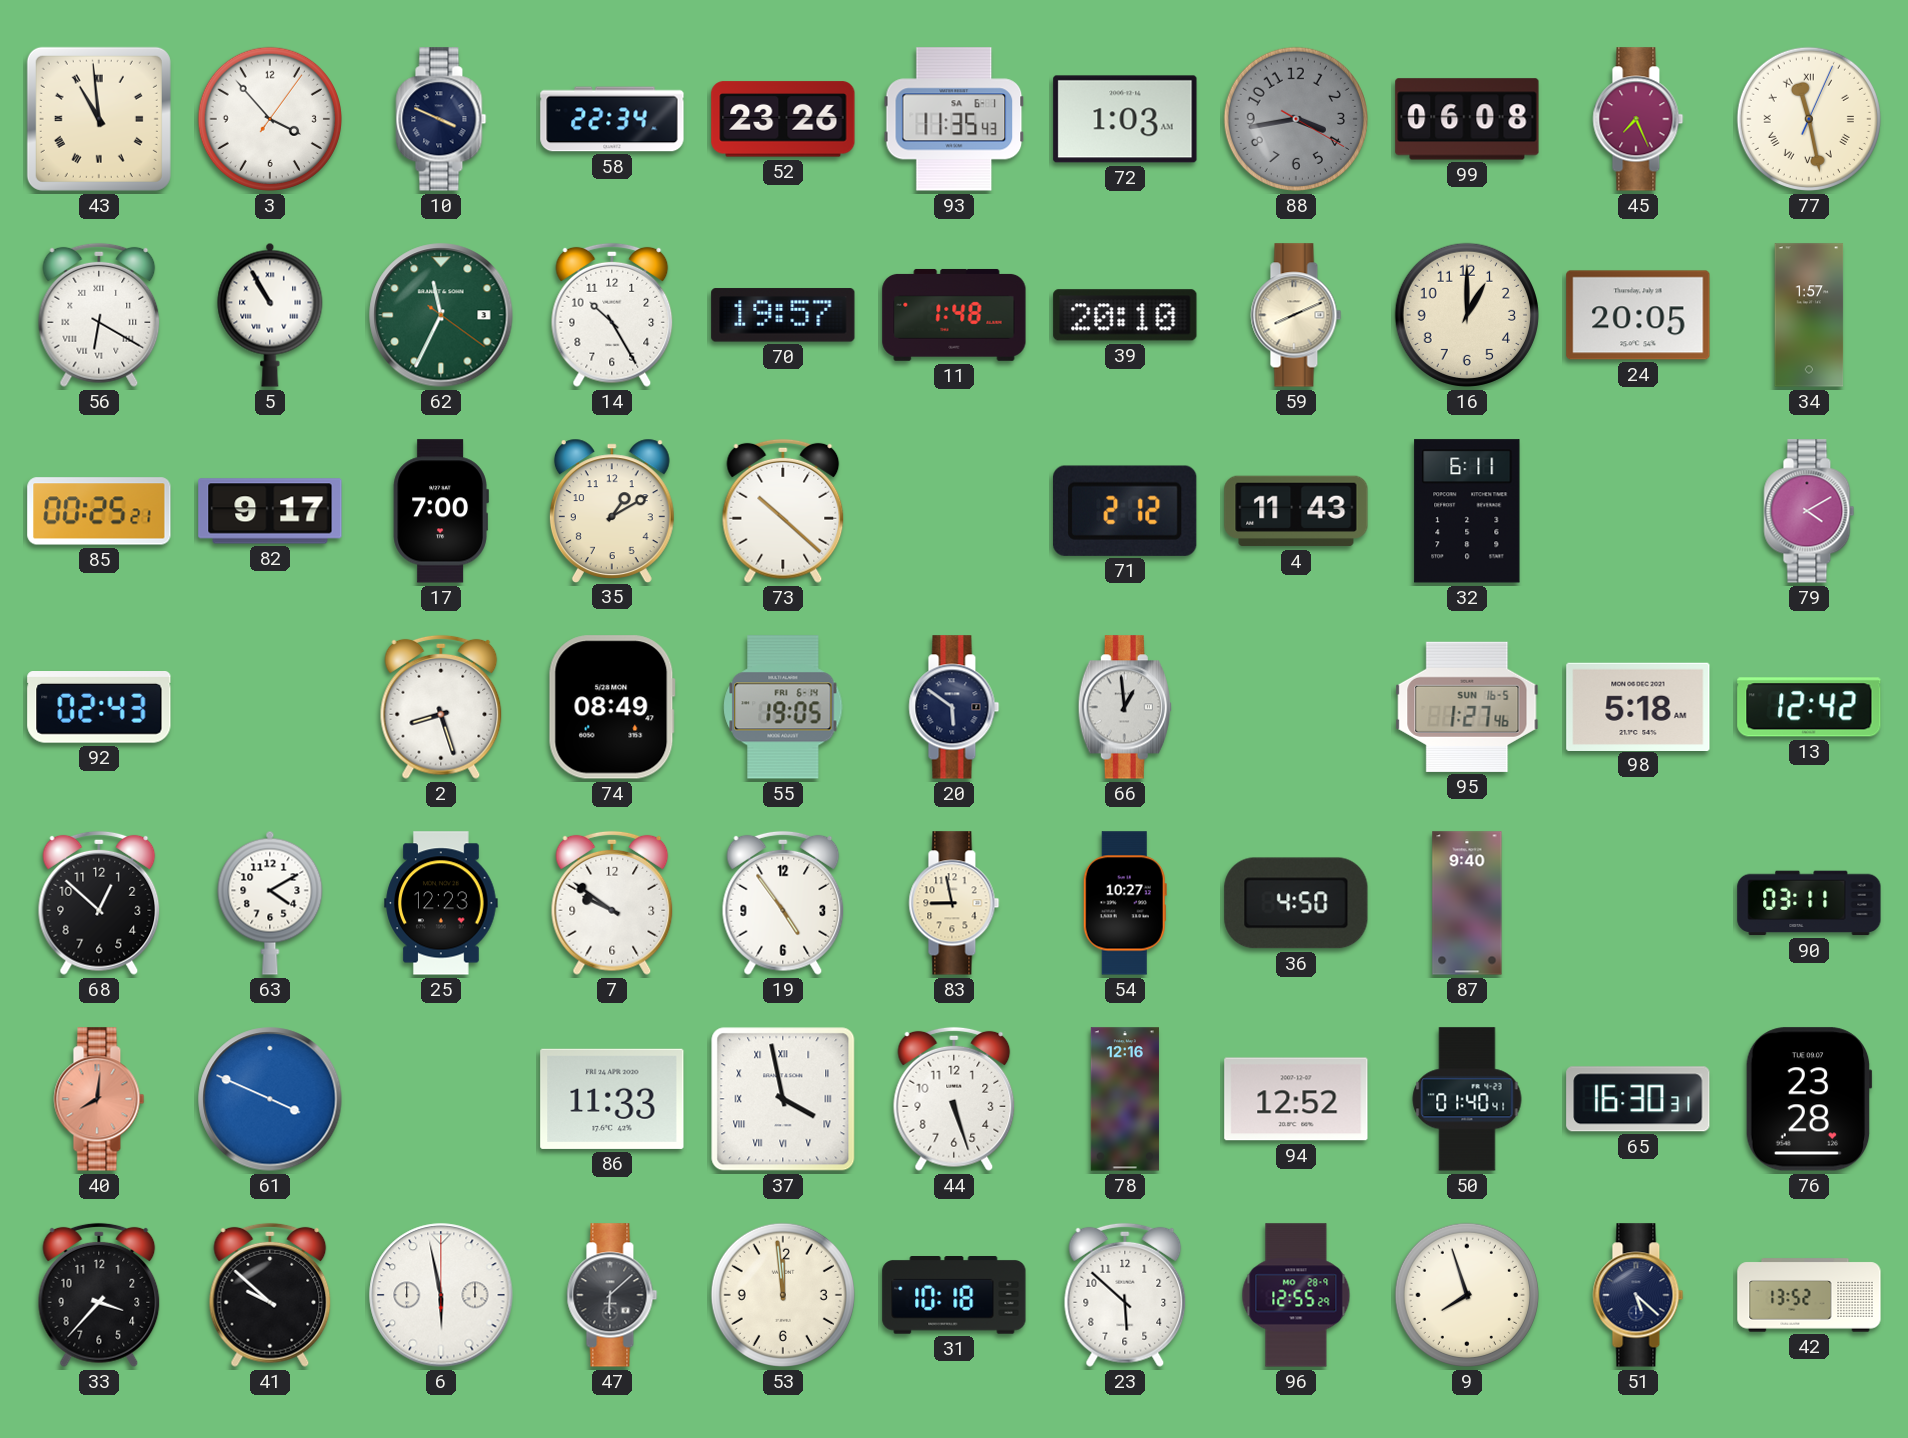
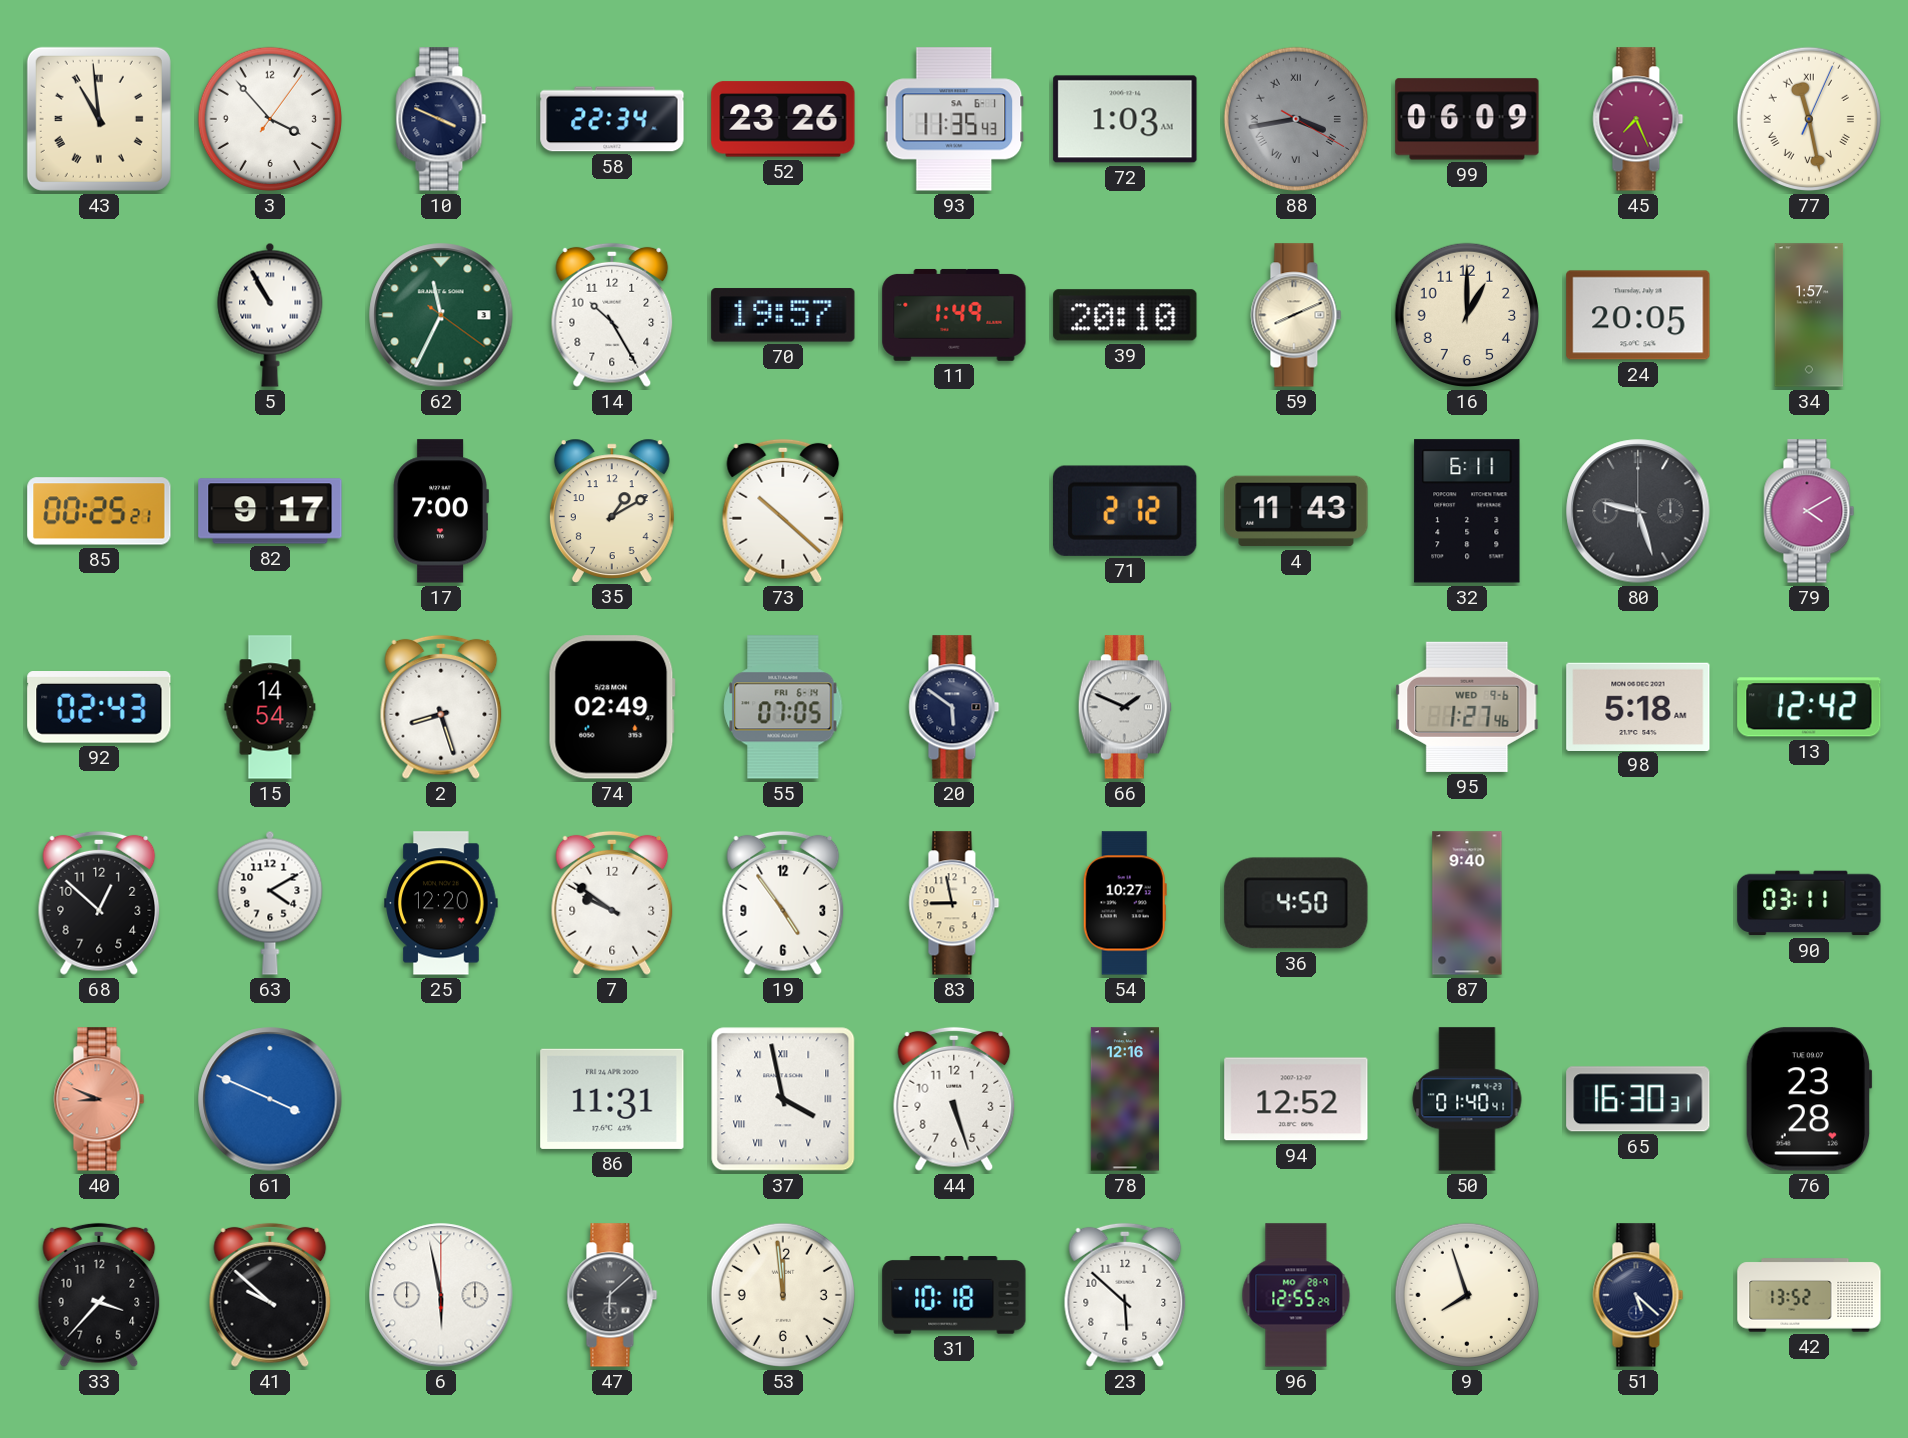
88 numerals: Arabic -> Roman (1296, 119)
99: 06:08 -> 06:09 (1467, 119)
56: 6:20 -> none (99, 315)
11: 1:48 -> 1:49 (954, 315)
80: none -> 9:27 (1638, 511)
15: none -> 14:54 (270, 707)
74: 08:49 -> 02:49 (612, 707)
55: 19:05 -> 07:05 (783, 707)
66: 12:59 -> 1:49 (1125, 707)
95 date: SUN 16-5 -> WED 9-6 (1467, 707)
25: 12:23 -> 12:20 (441, 903)
40: 8:01 -> 8:49 (99, 1099)
86: 11:33 -> 11:31 (612, 1099)
